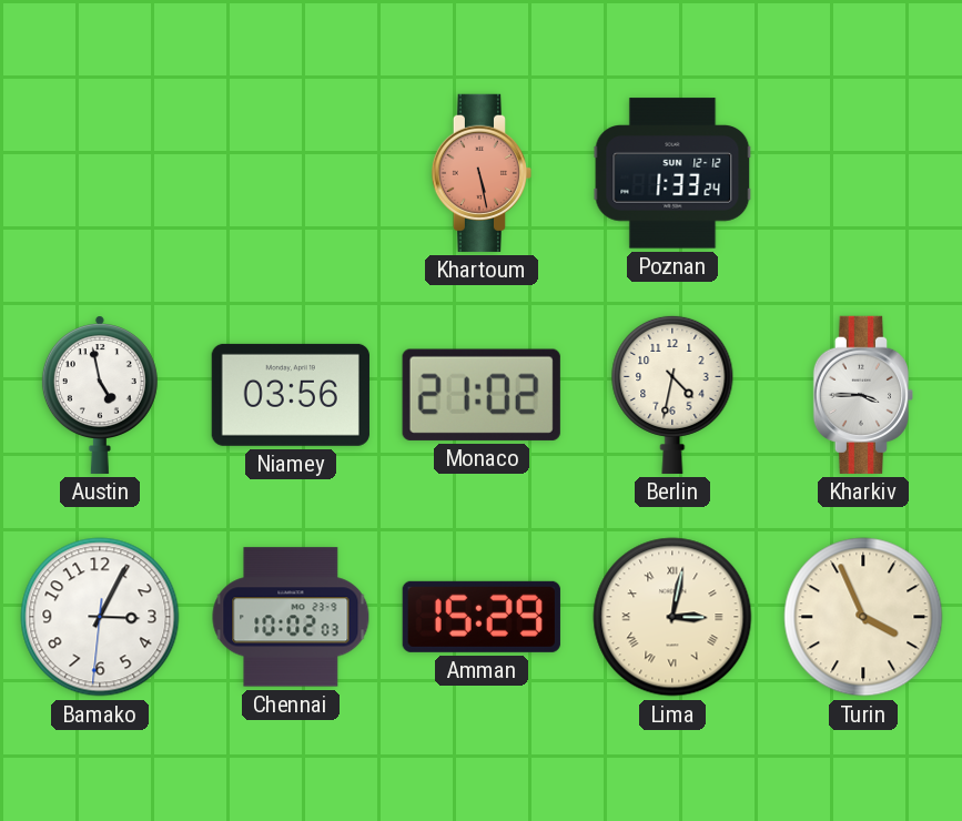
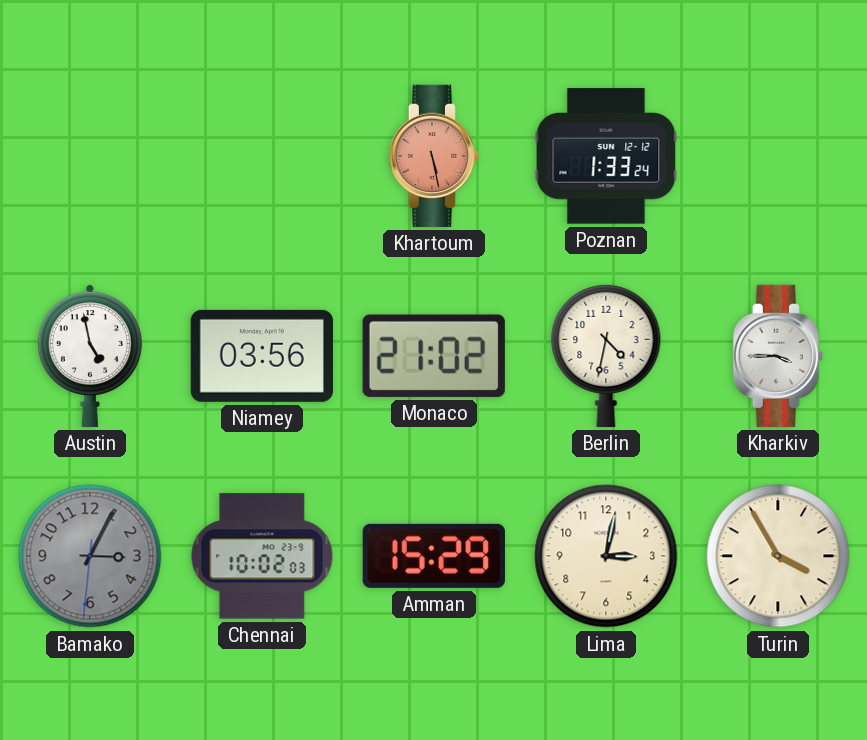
Bamako dial: white -> grey (90, 556)
Lima numerals: Roman -> Arabic (606, 556)
Turin: 3:56 -> 3:55 (778, 556)
